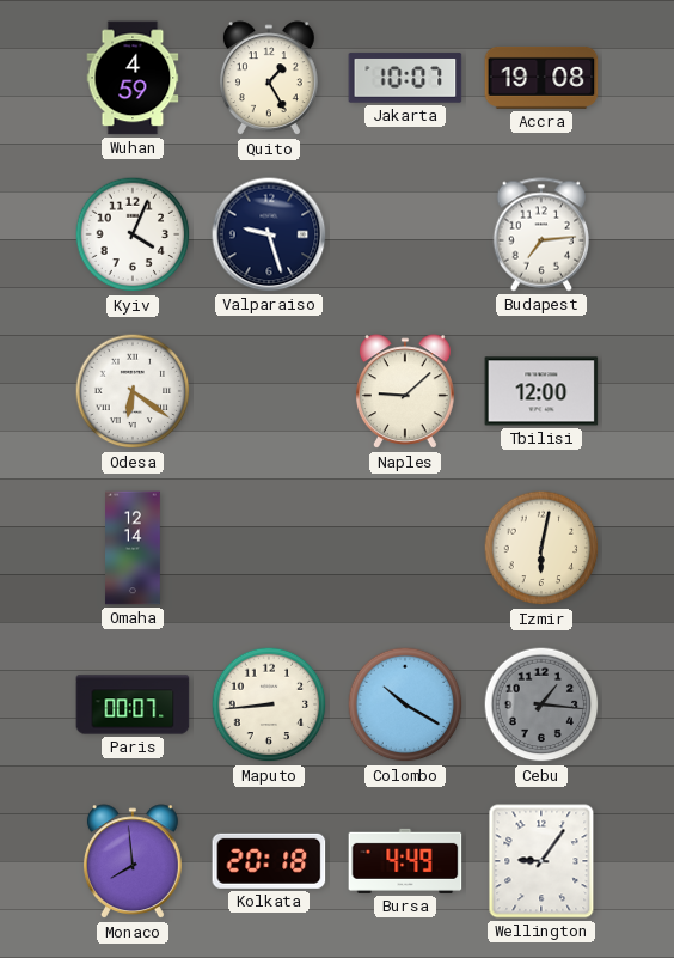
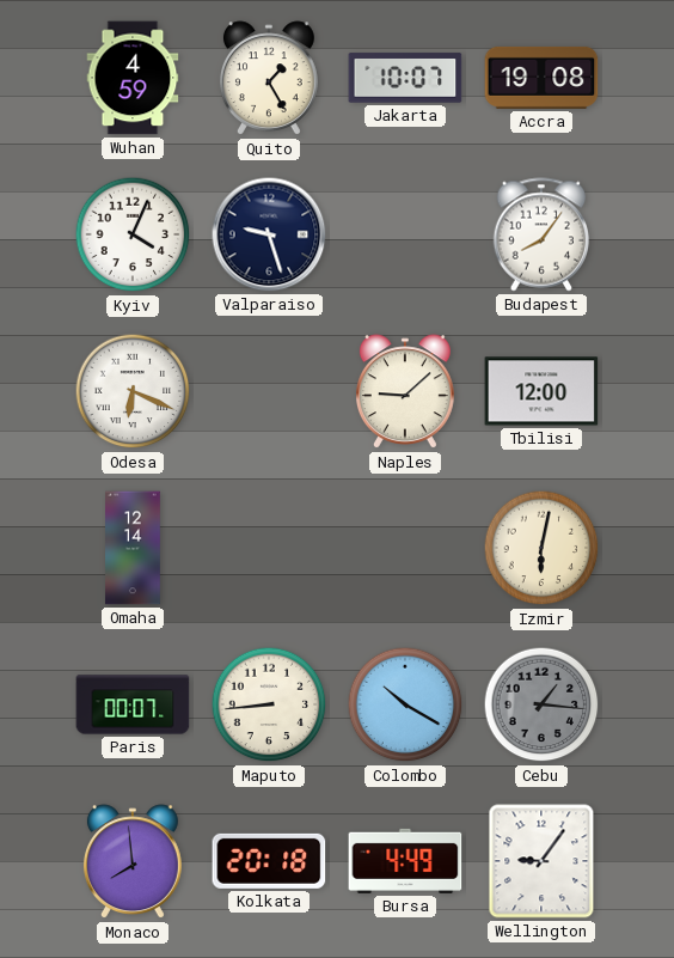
Budapest: 7:14 -> 8:06 (540, 234)
Odesa: 6:21 -> 6:19 (133, 391)
